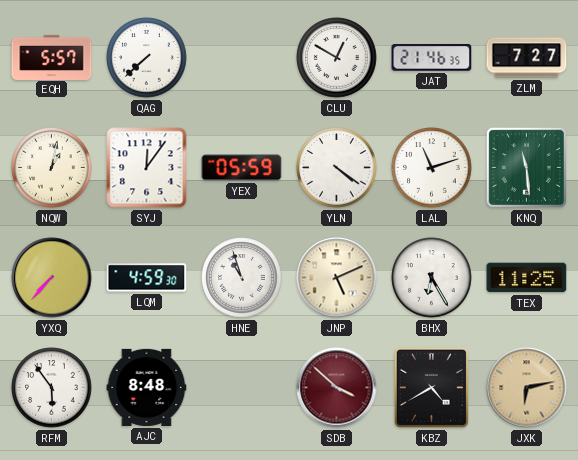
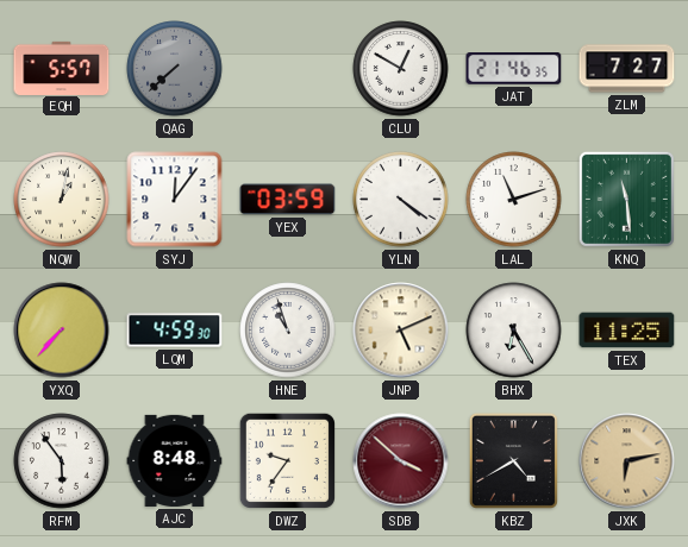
QAG dial: white -> grey (175, 69)
YEX: 05:59 -> 03:59 (288, 200)
DWZ: none -> 9:36 (287, 460)
